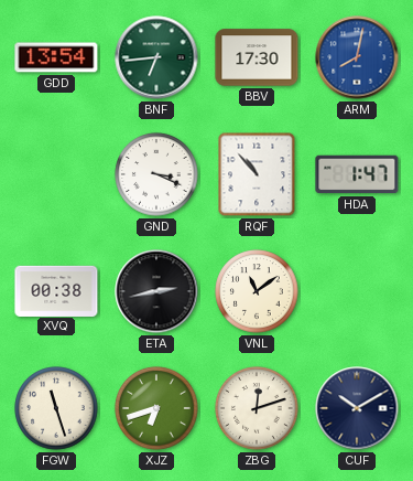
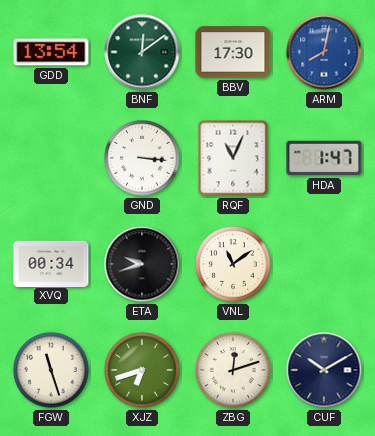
BNF: 6:44 -> 12:09 (142, 52)
GND: 3:19 -> 3:16 (142, 158)
RQF: 10:53 -> 11:04 (233, 158)
XVQ: 00:38 -> 00:34 (51, 263)
ETA: 2:43 -> 9:42 (142, 264)
